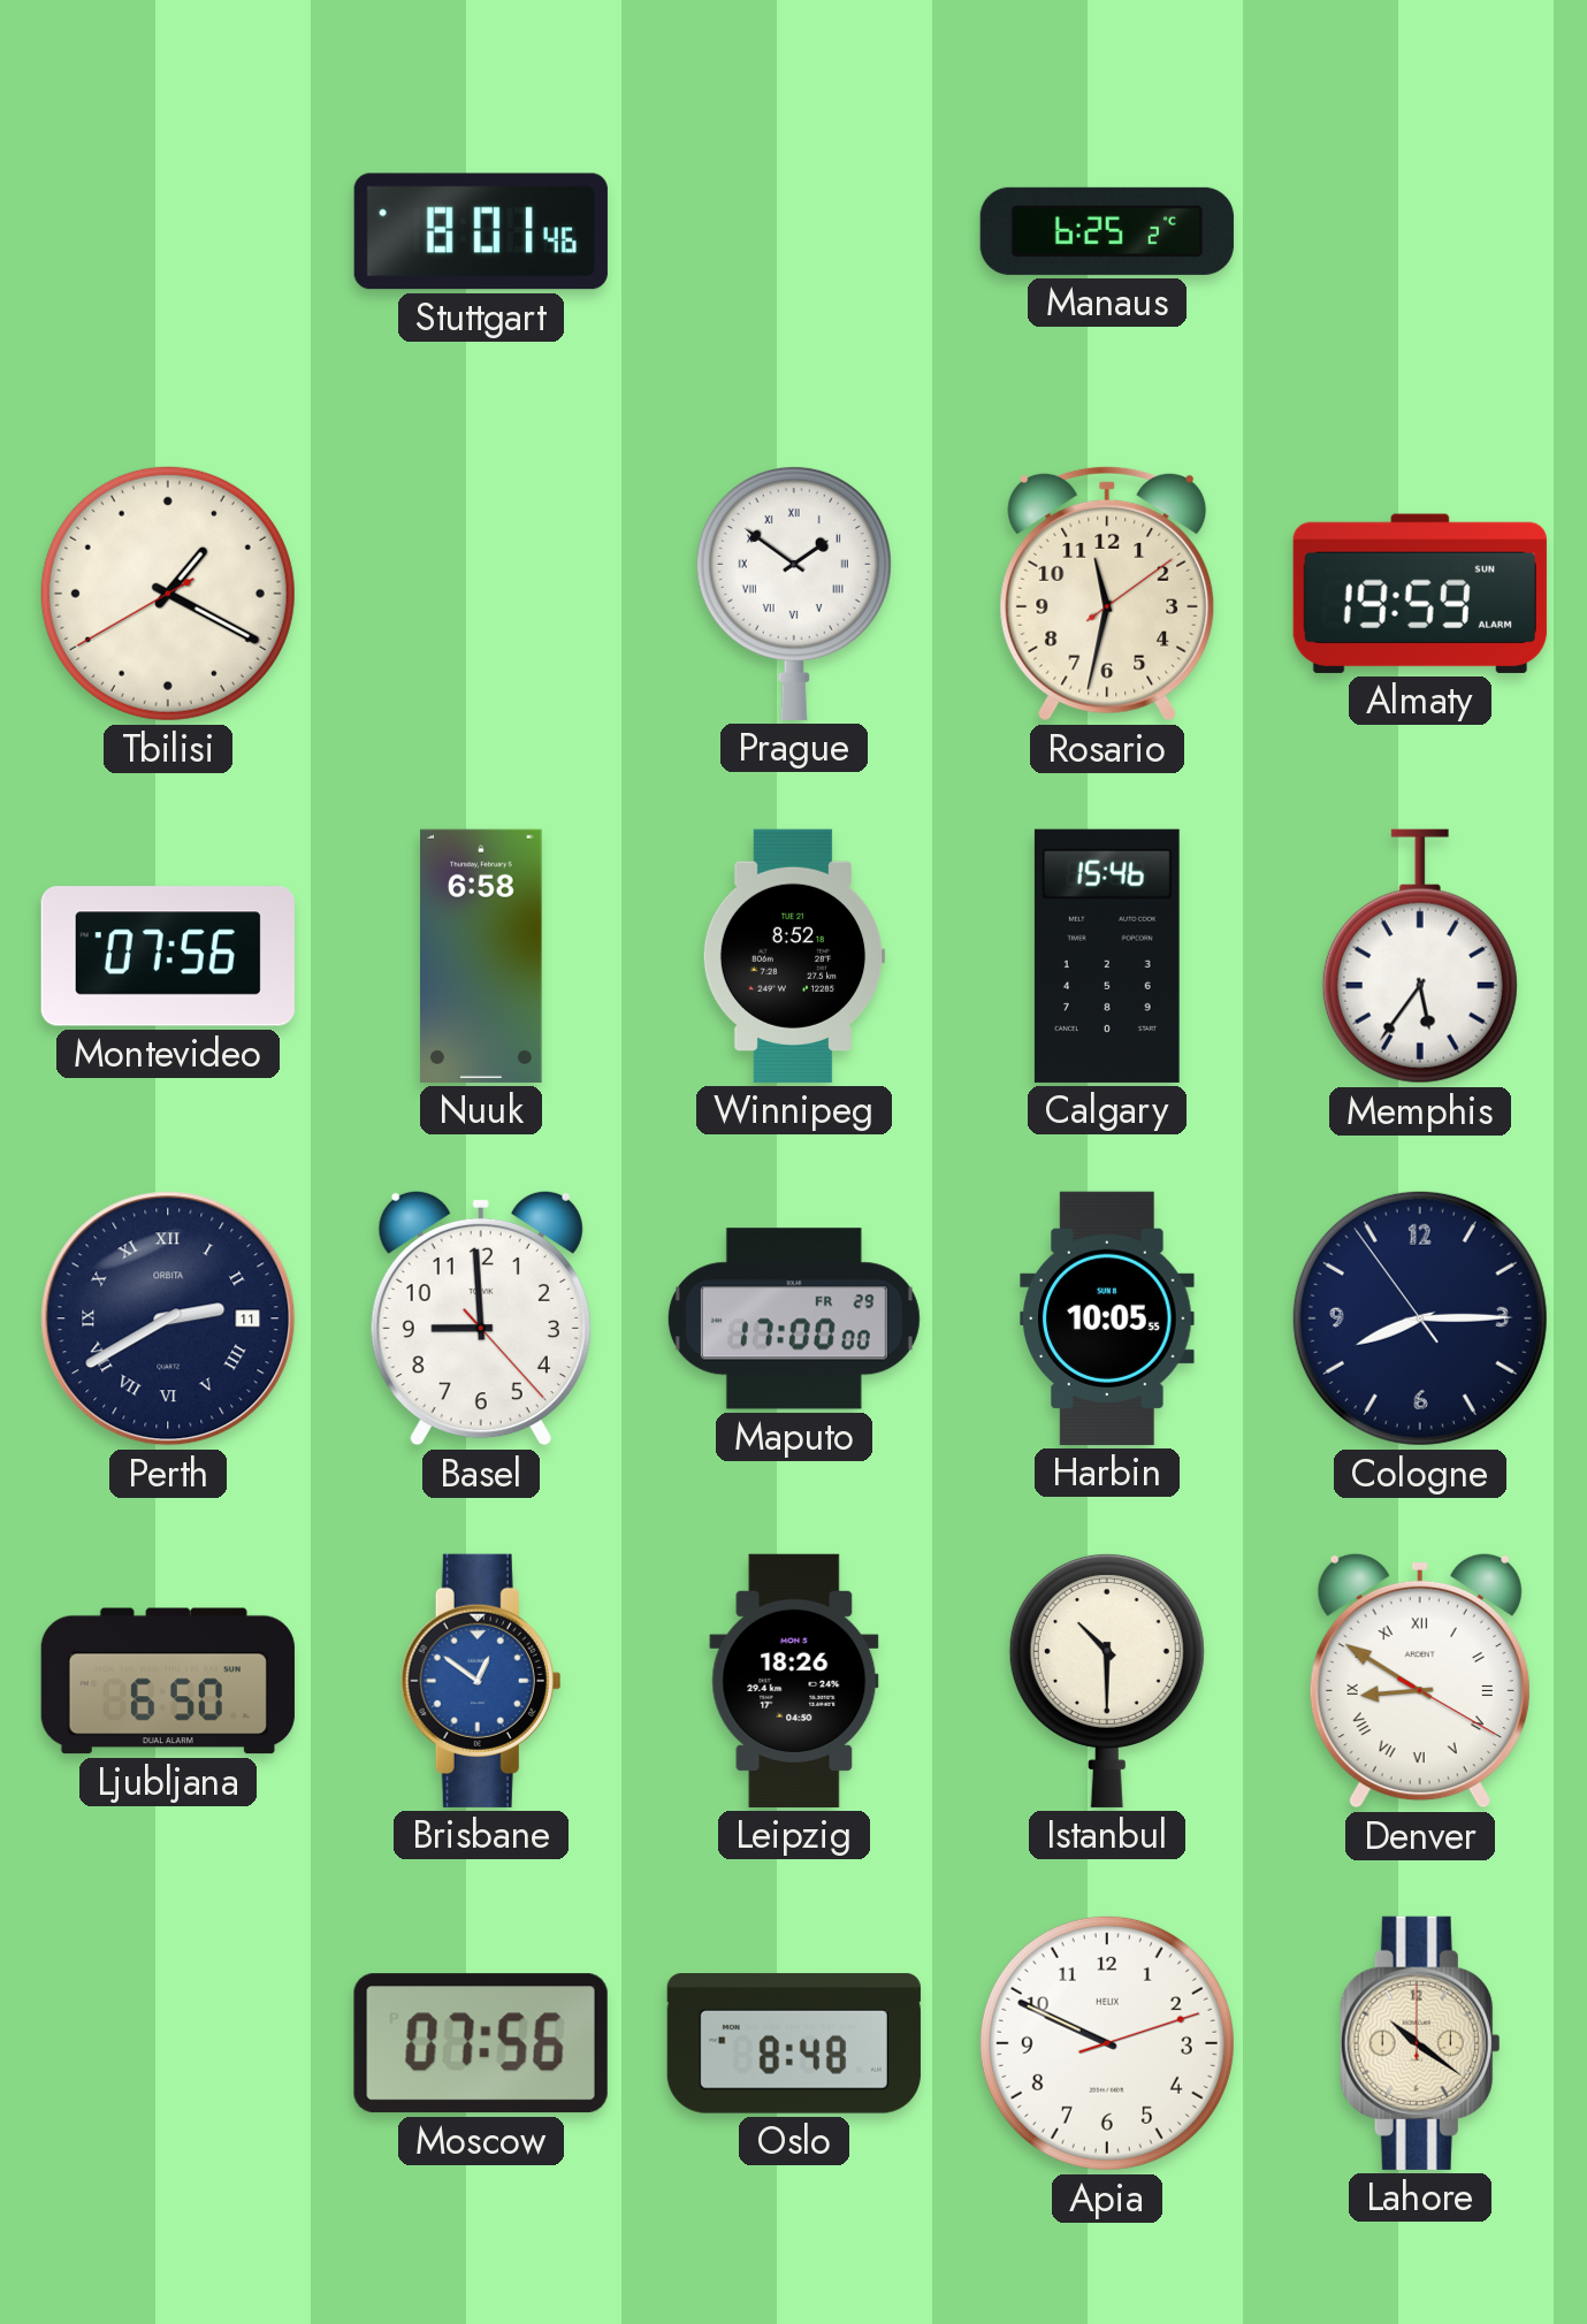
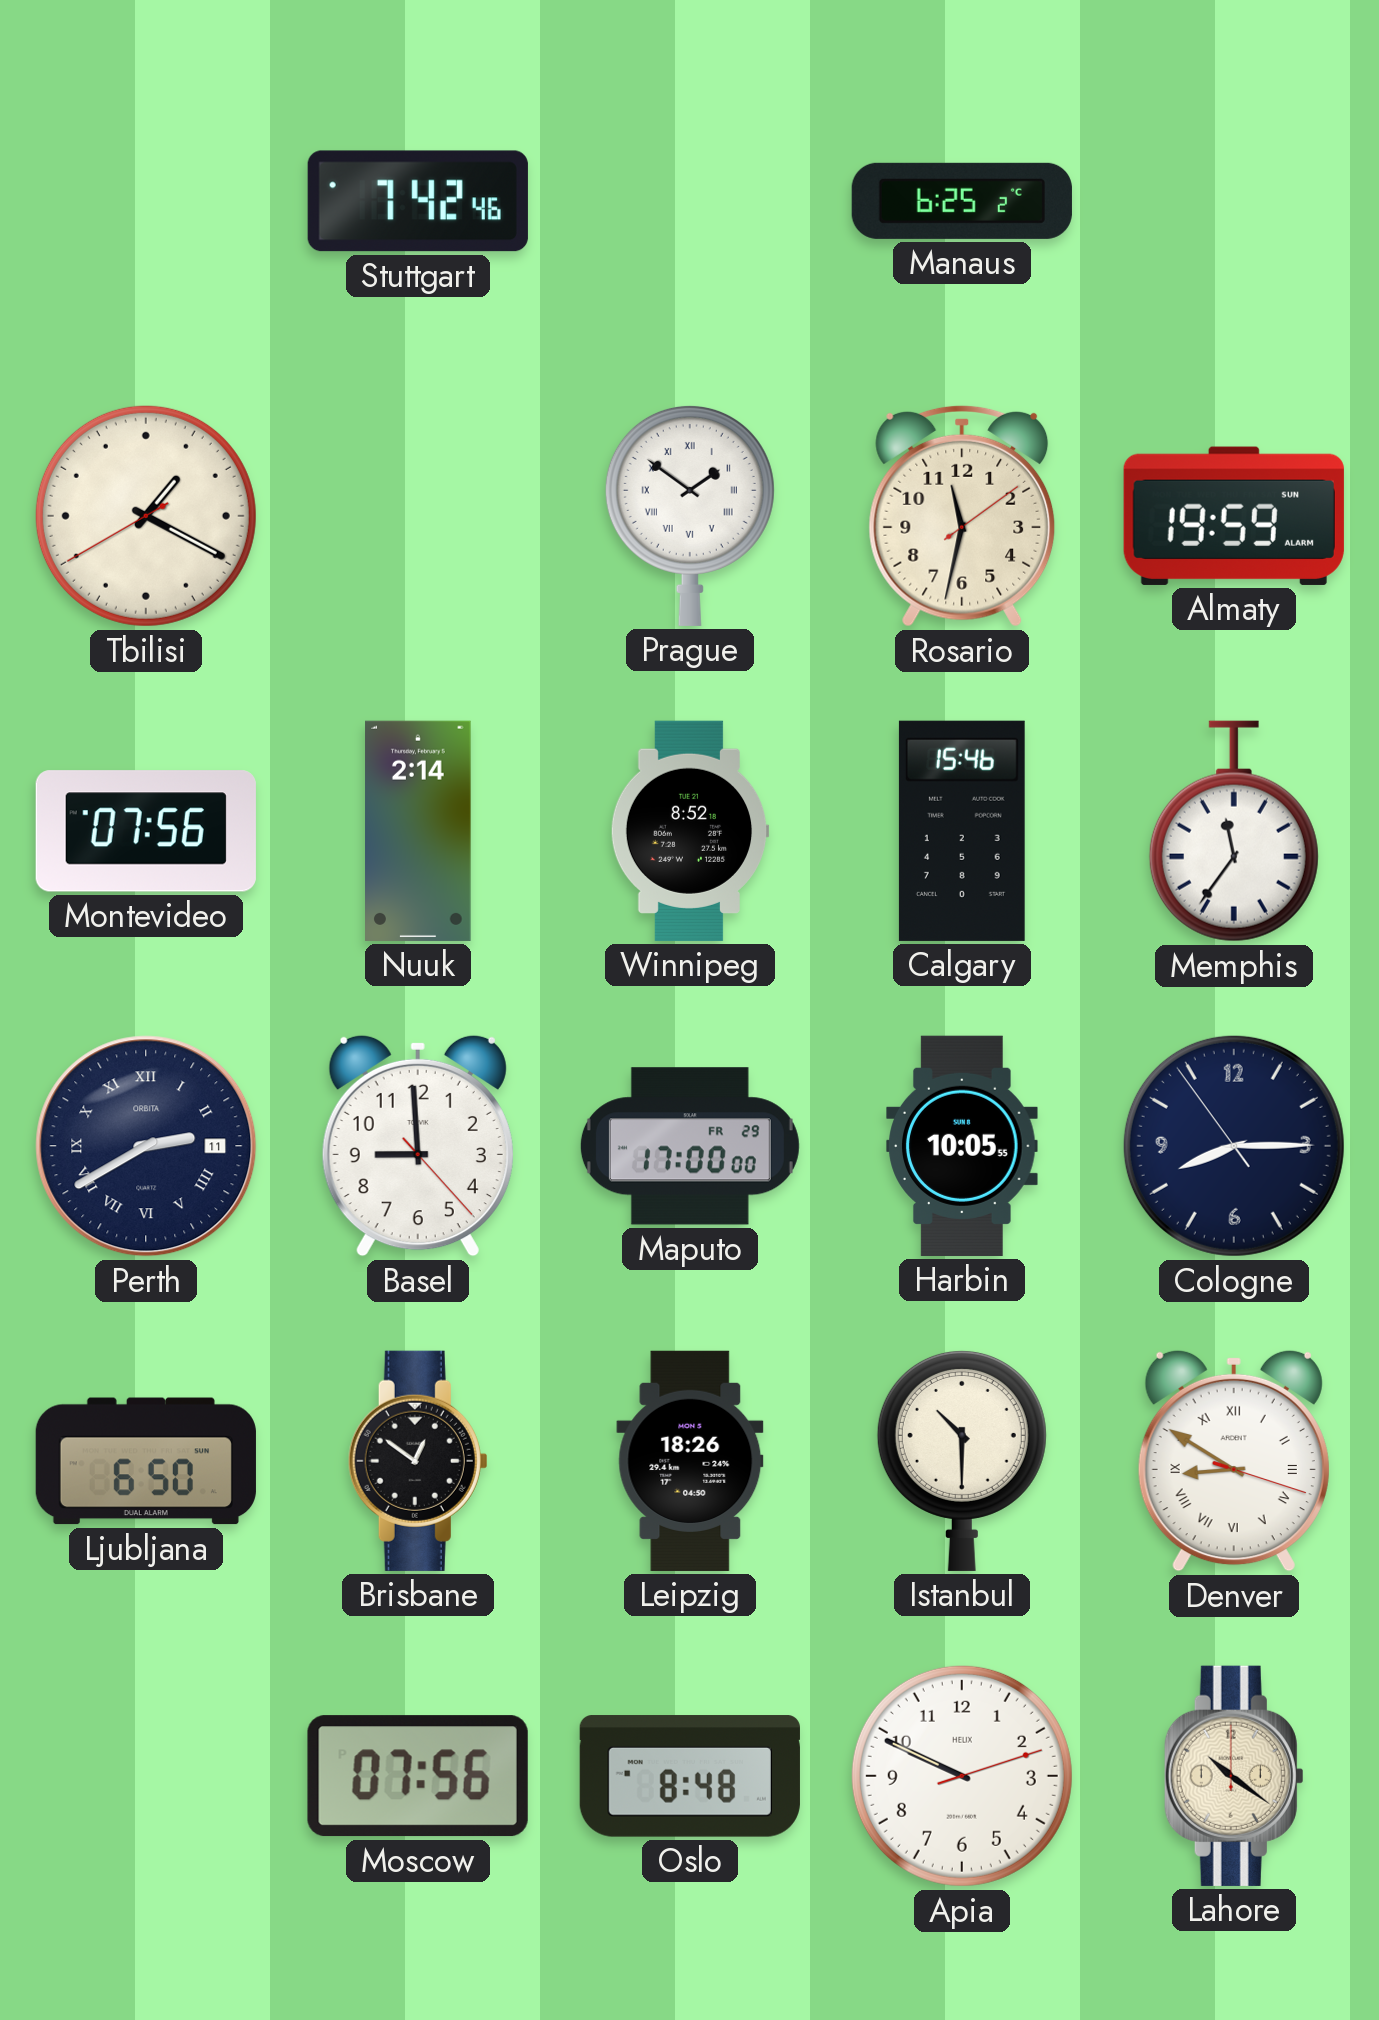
Stuttgart: 8:01 -> 7:42 (418, 201)
Nuuk: 6:58 -> 2:14 (418, 831)
Memphis: 5:36 -> 11:36 (1234, 831)
Brisbane dial: blue -> black (418, 1461)
Denver: 8:50:20 -> 8:50:18 (1234, 1461)
